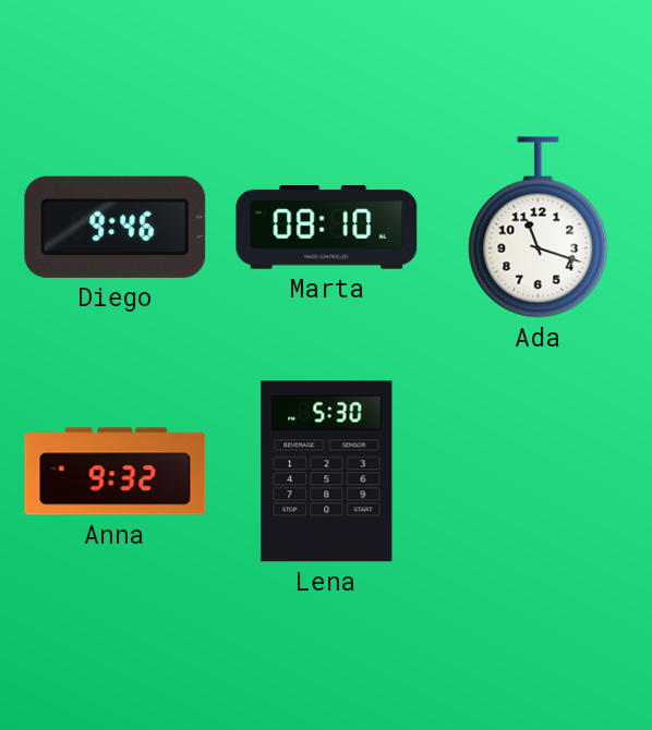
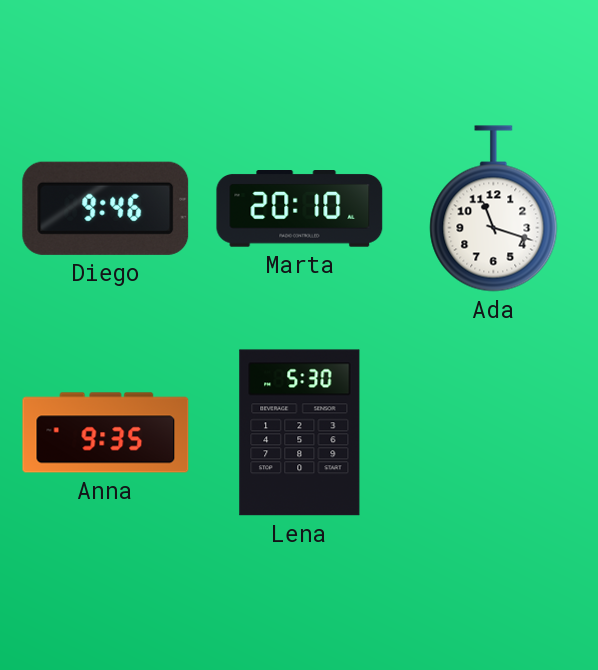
Marta: 08:10 -> 20:10 (300, 209)
Anna: 9:32 -> 9:35 (106, 433)
